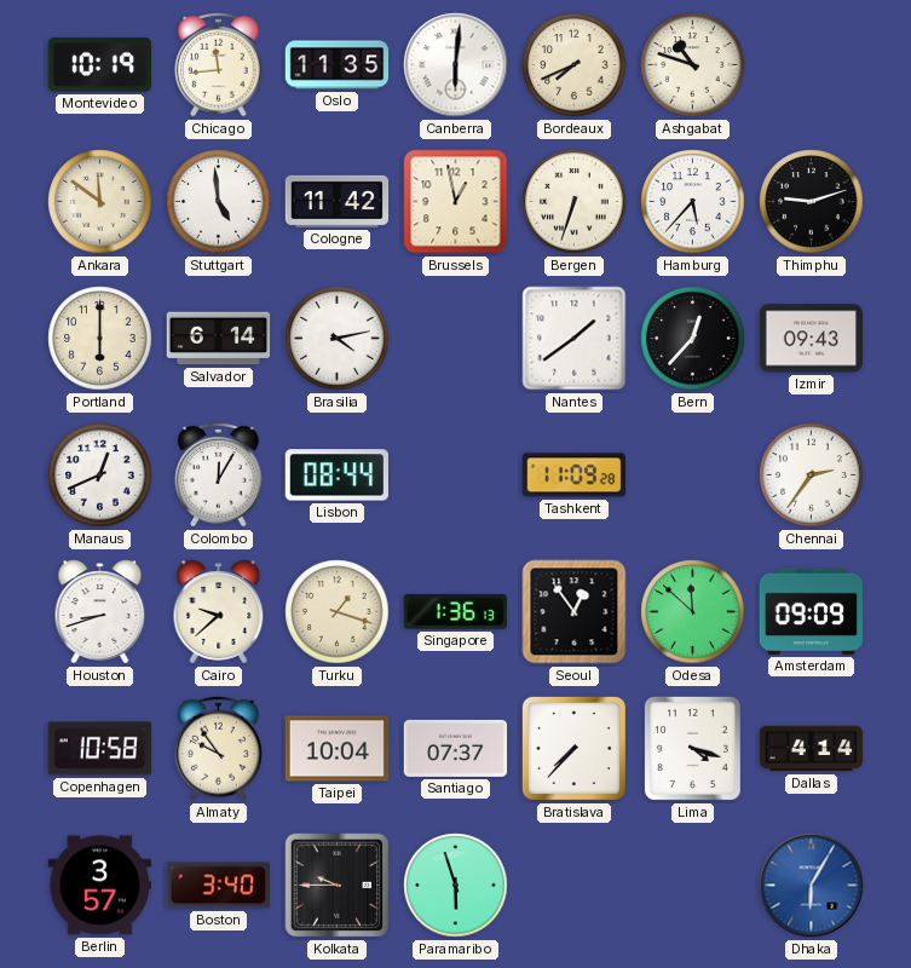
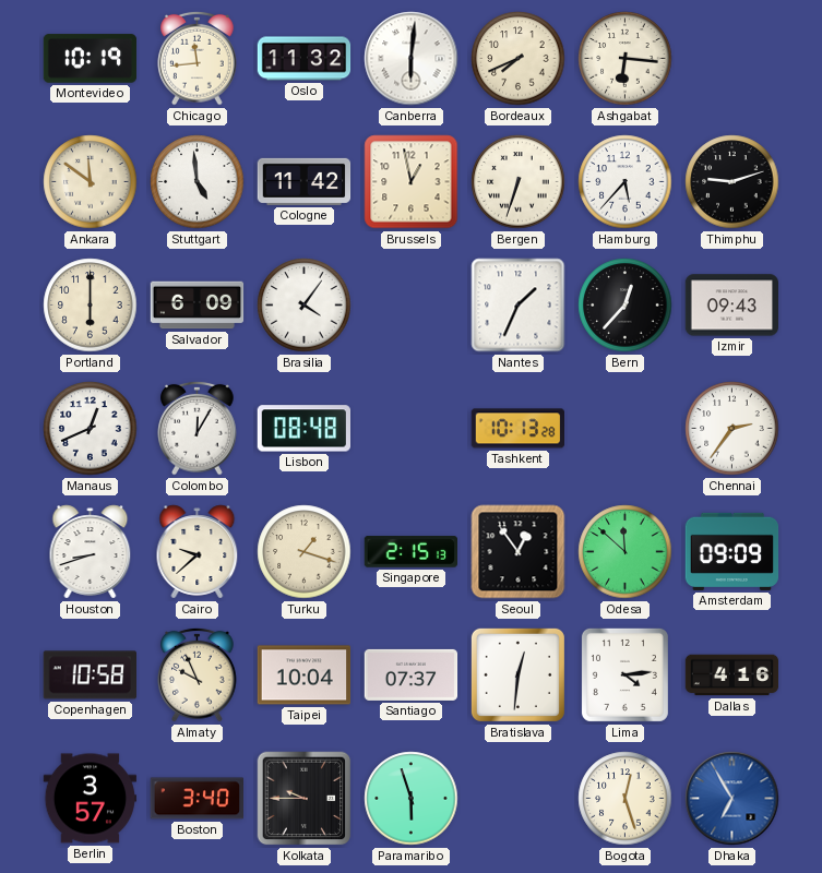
Oslo: 11:35 -> 11:32 (305, 59)
Ashgabat: 10:48 -> 6:16 (626, 59)
Salvador: 6:14 -> 6:09 (198, 306)
Brasilia: 4:13 -> 4:06 (305, 306)
Nantes: 1:39 -> 1:34 (519, 306)
Lisbon: 08:44 -> 08:48 (303, 429)
Tashkent: 11:09 -> 10:13 (517, 429)
Singapore: 1:36 -> 2:15 (410, 552)
Almaty: 9:54 -> 9:56 (198, 674)
Bratislava: 7:37 -> 12:31 (517, 674)
Lima: 4:18 -> 4:14 (624, 674)
Dallas: 4:14 -> 4:16 (732, 675)
Bogota: none -> 12:27 (626, 799)
Dhaka: 6:05 -> 6:55 (732, 799)
